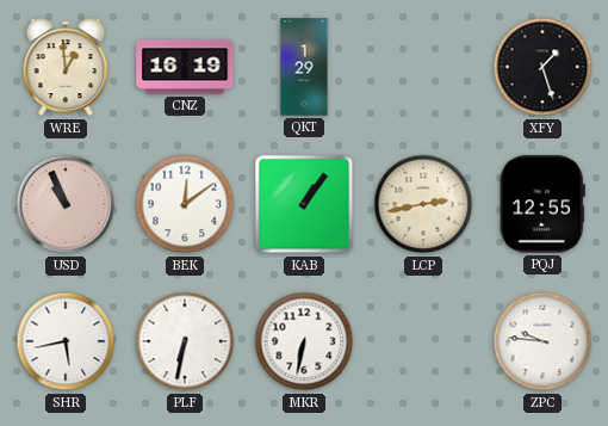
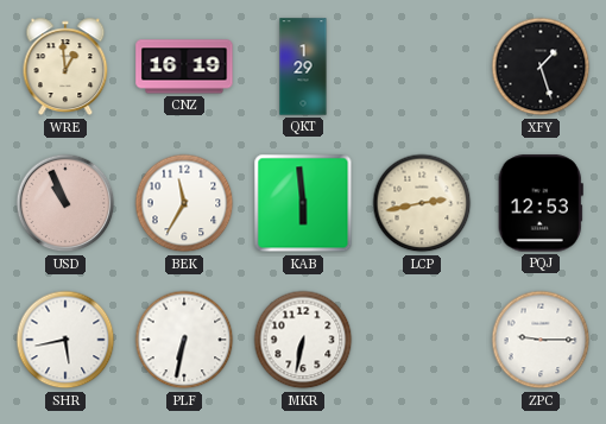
BEK: 12:09 -> 11:35 (184, 203)
KAB: 1:06 -> 5:59 (303, 203)
PQJ: 12:55 -> 12:53 (541, 203)
ZPC: 9:46 -> 9:15 (541, 340)
